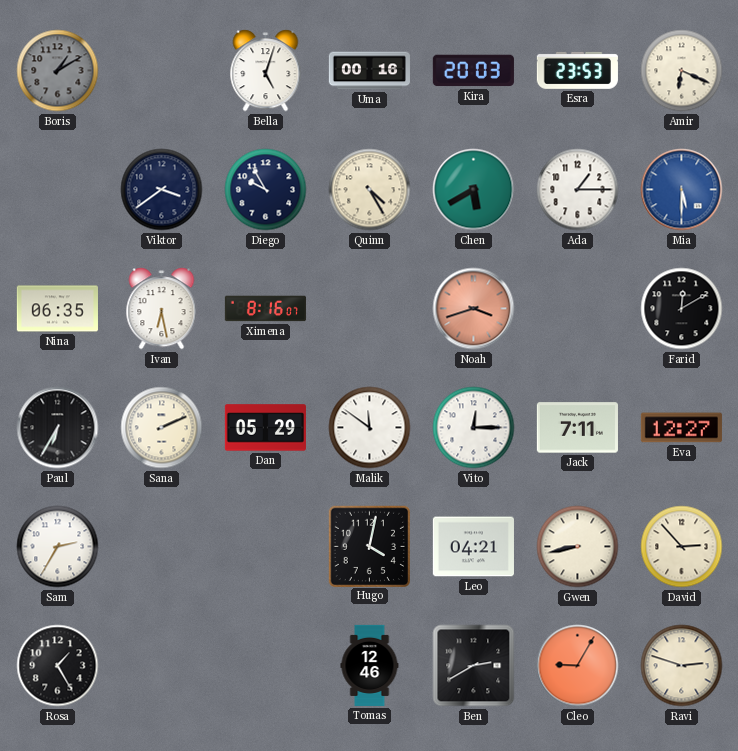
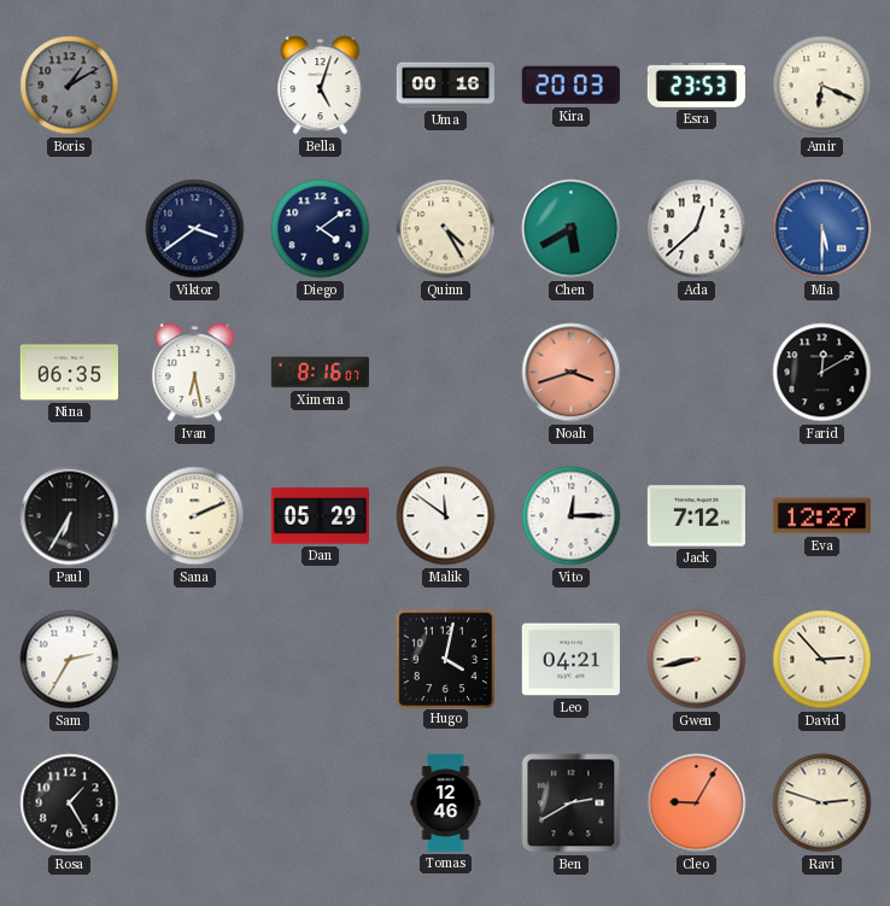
Diego: 9:55 -> 4:09 (321, 229)
Ada: 1:15 -> 12:38 (697, 229)
Jack: 7:11 -> 7:12 (696, 516)
